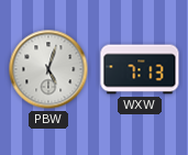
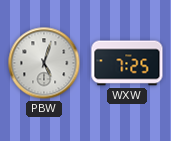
WXW: 7:13 -> 7:25 (127, 63)
